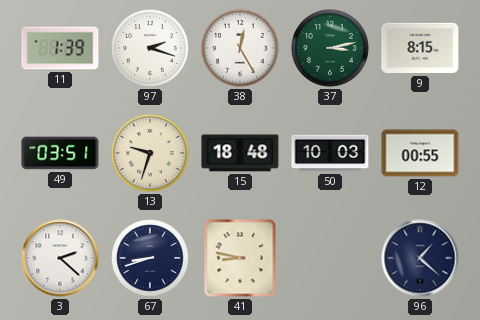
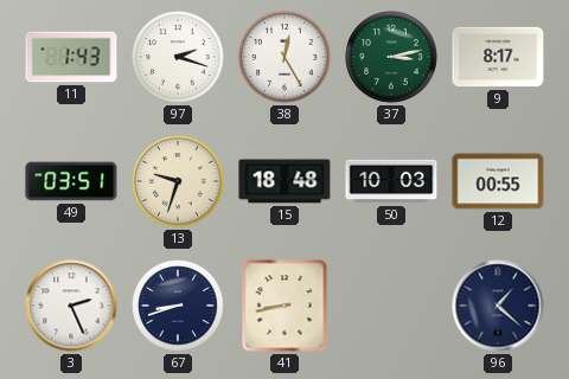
11: 1:39 -> 1:43 (71, 57)
9: 8:15 -> 8:17 (498, 57)
3: 2:22 -> 2:26 (71, 306)
41: 8:47 -> 8:43 (284, 306)
